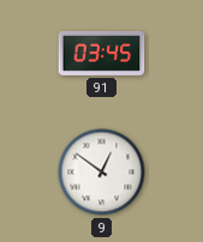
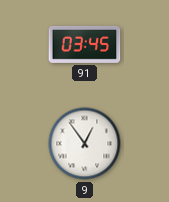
9: 12:51 -> 12:54 (85, 144)
